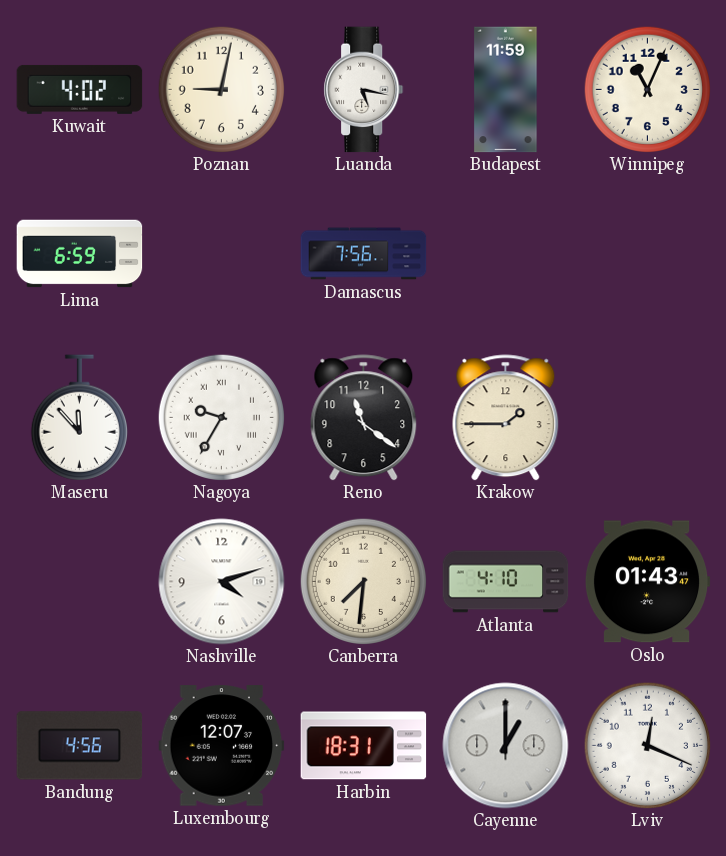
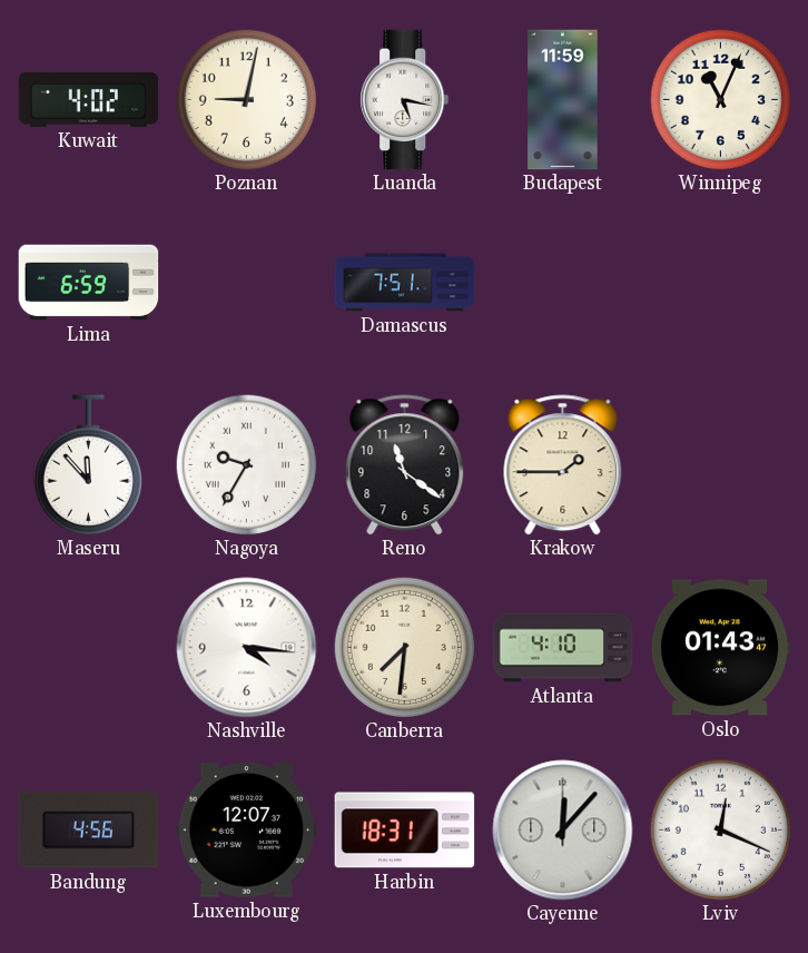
Damascus: 7:56 -> 7:51 (405, 283)
Nashville: 4:12 -> 4:16 (247, 648)
Cayenne: 1:00 -> 12:07 (563, 831)
